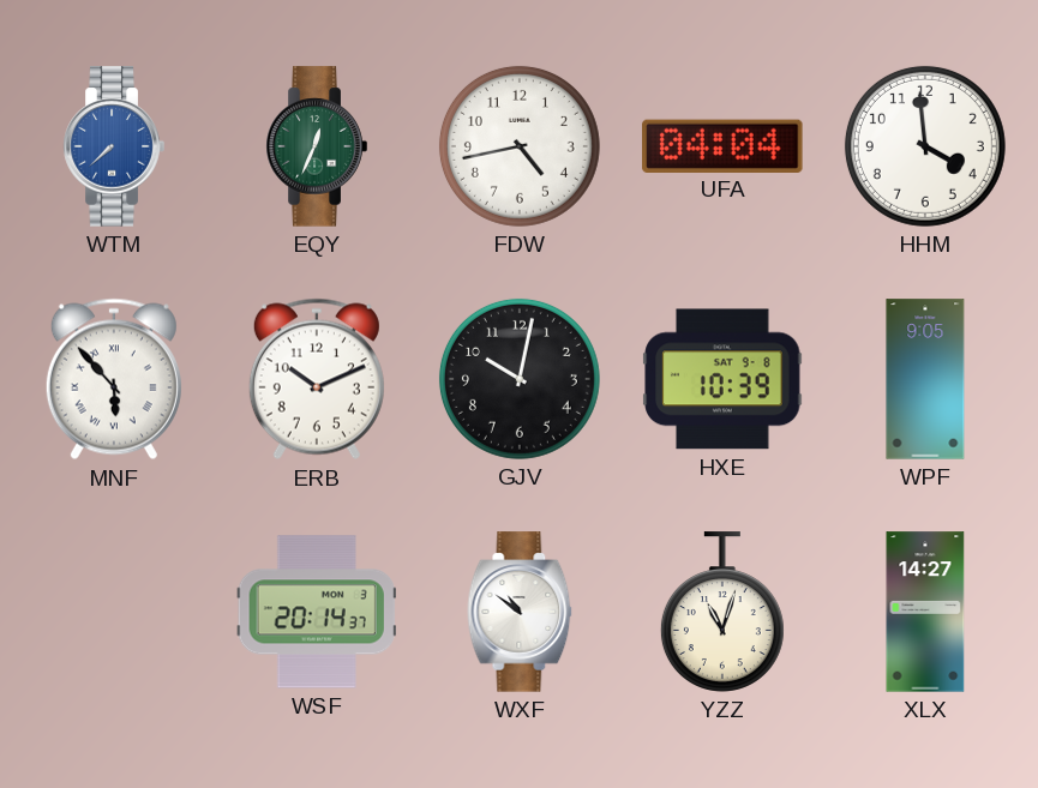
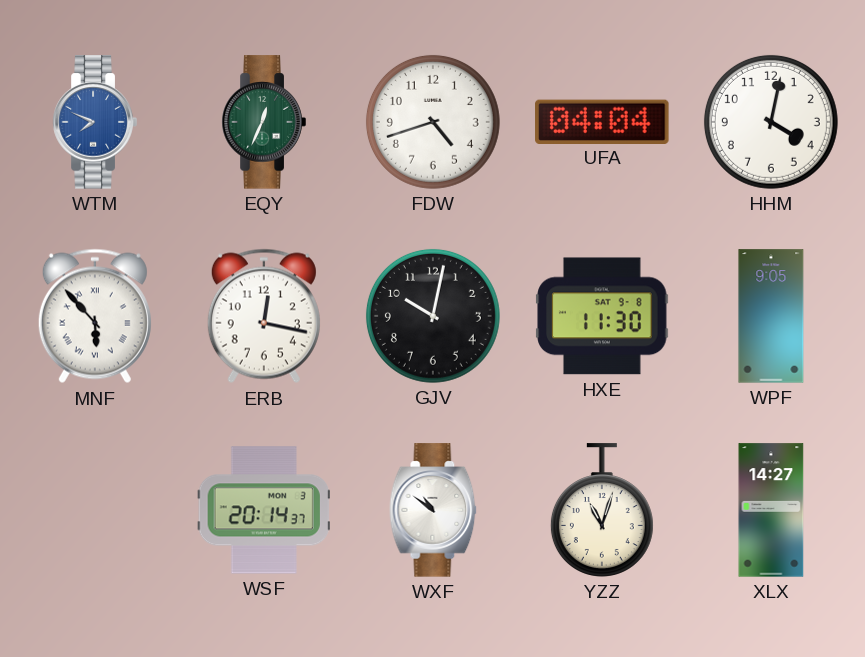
WTM: 7:38 -> 7:49 (95, 122)
FDW: 4:43 -> 4:42 (433, 122)
HHM: 3:59 -> 4:02 (771, 122)
ERB: 10:11 -> 12:17 (264, 316)
HXE: 10:39 -> 11:30 (602, 316)
